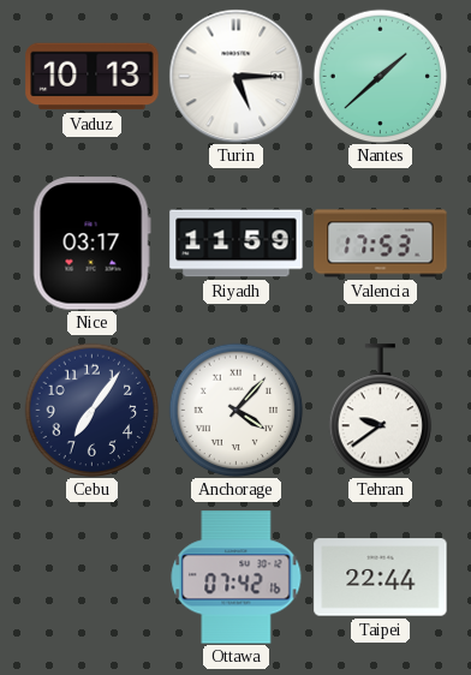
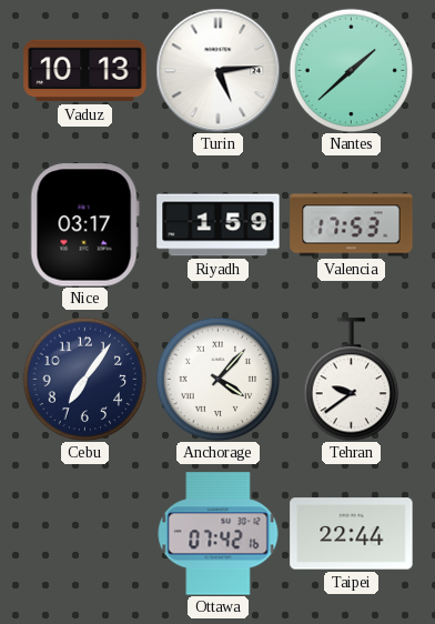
Turin: 5:15 -> 5:14 (217, 70)
Riyadh: 11:59 -> 1:59 (219, 225)
